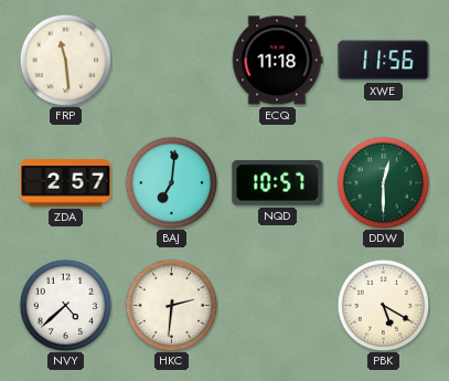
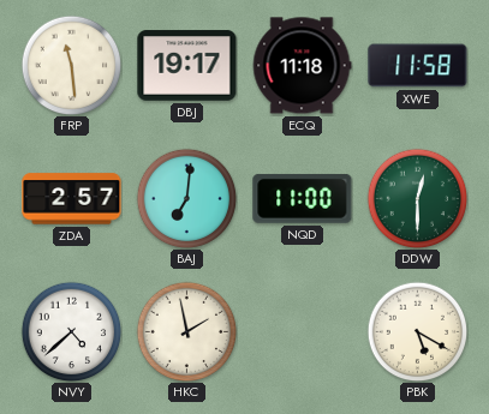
DBJ: none -> 19:17 (187, 66)
XWE: 11:56 -> 11:58 (418, 66)
NQD: 10:57 -> 11:00 (303, 198)
HKC: 2:31 -> 1:58 (186, 331)
